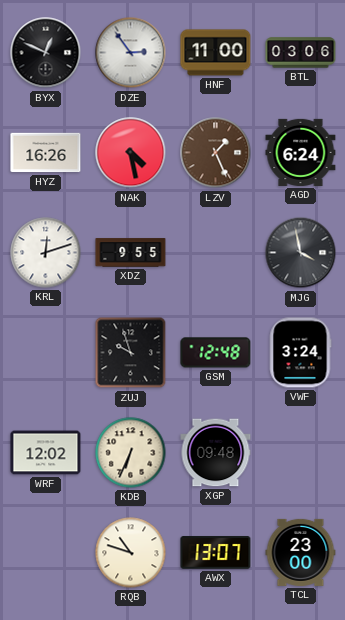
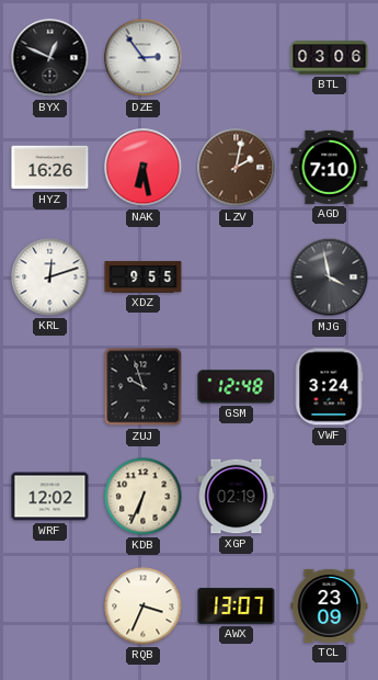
HNF: 11:00 -> none (216, 53)
NAK: 4:28 -> 6:28 (144, 168)
LZV: 1:26 -> 2:02 (237, 168)
AGD: 6:24 -> 7:10 (330, 167)
XGP: 09:48 -> 02:19 (237, 497)
RQB: 10:48 -> 3:34 (144, 607)
TCL: 23:00 -> 23:09 (330, 605)
